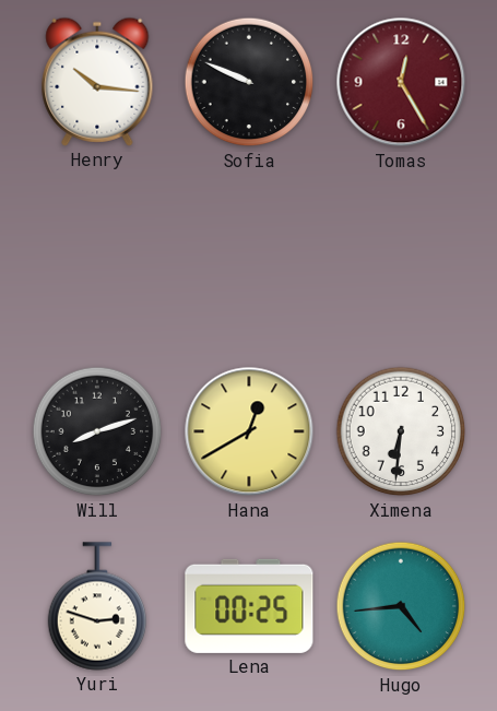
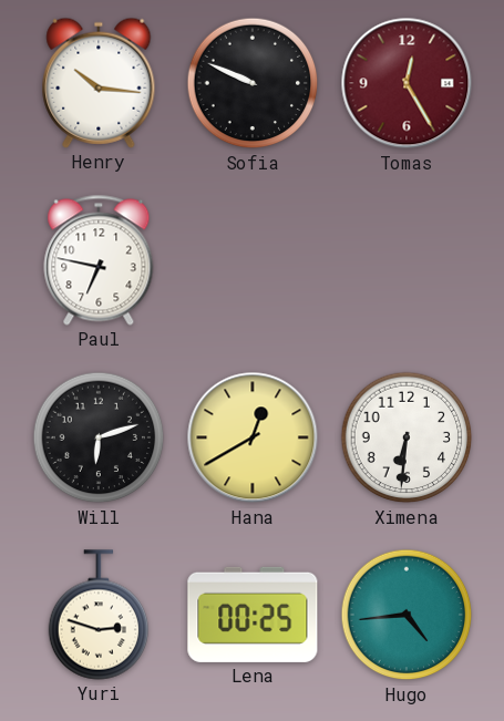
Paul: none -> 6:47 (99, 260)
Will: 8:12 -> 6:12 (99, 437)
